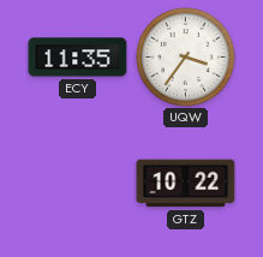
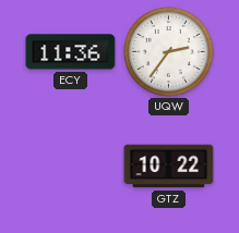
ECY: 11:35 -> 11:36 (71, 52)
UQW: 3:36 -> 2:36 (169, 52)
